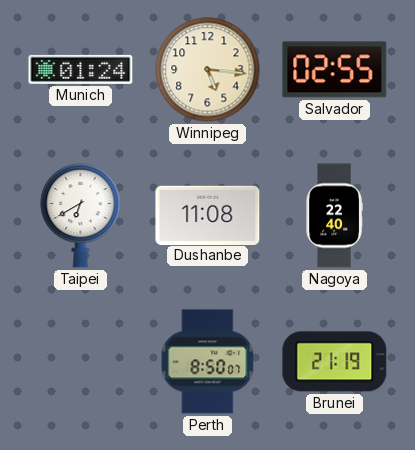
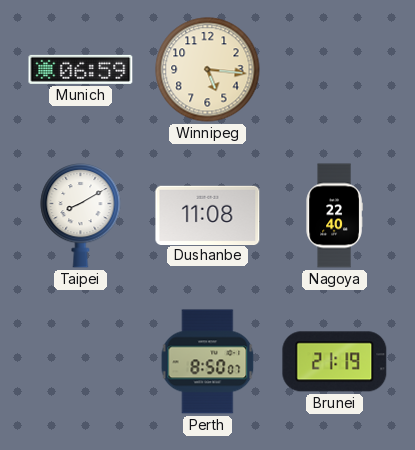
Munich: 01:24 -> 06:59 (81, 69)
Salvador: 02:55 -> none (335, 70)
Taipei: 6:40 -> 8:10 (81, 216)
